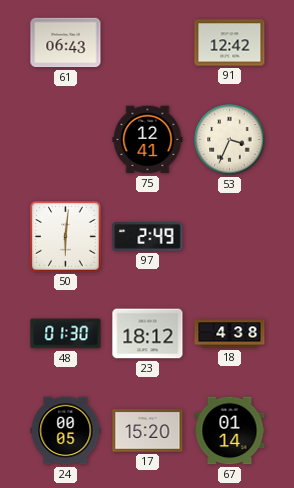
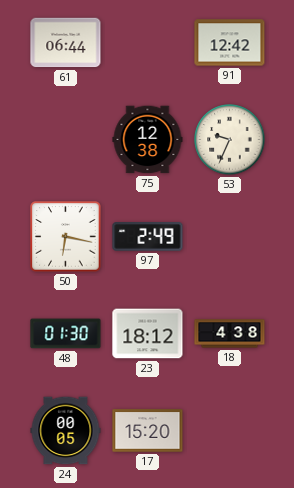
61: 06:43 -> 06:44 (66, 43)
75: 12:41 -> 12:38 (148, 140)
53: 3:34 -> 9:34 (230, 140)
50: 6:01 -> 6:17 (66, 237)
67: 01:14 -> none (230, 431)
